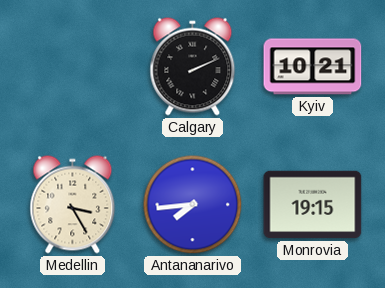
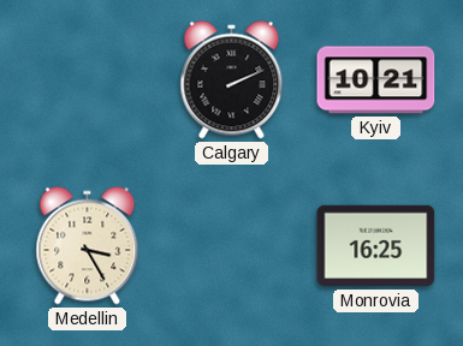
Antananarivo: 7:44 -> none (193, 205)
Monrovia: 19:15 -> 16:25 (376, 246)
